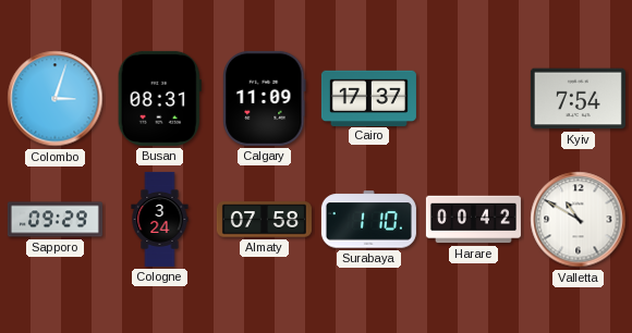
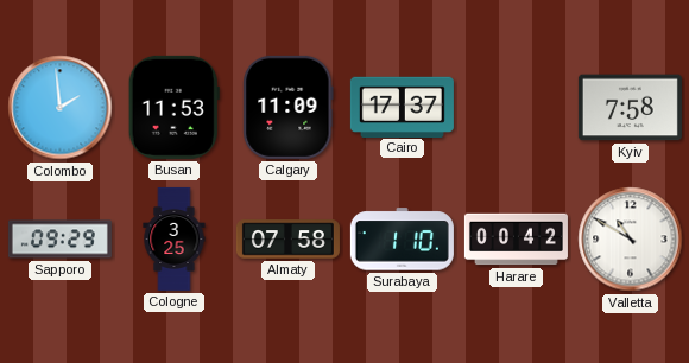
Colombo: 3:03 -> 1:59 (61, 108)
Busan: 08:31 -> 11:53 (173, 107)
Kyiv: 7:54 -> 7:58 (630, 108)
Cologne: 3:24 -> 3:25 (175, 238)
